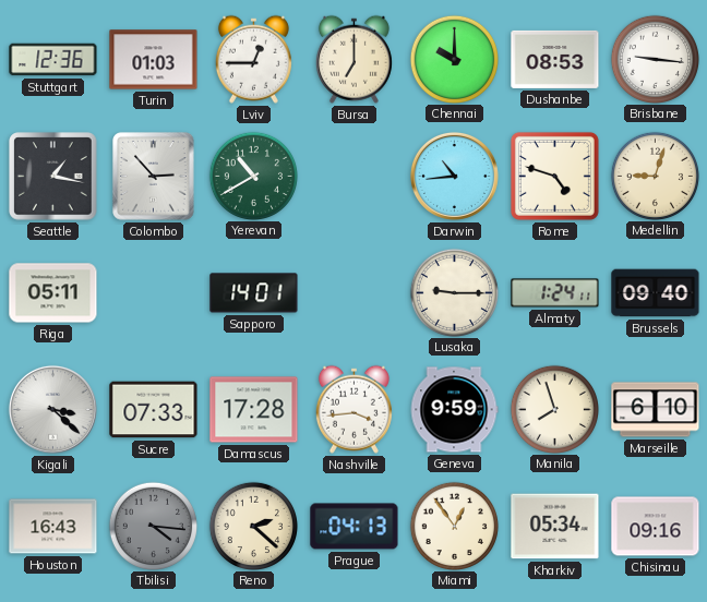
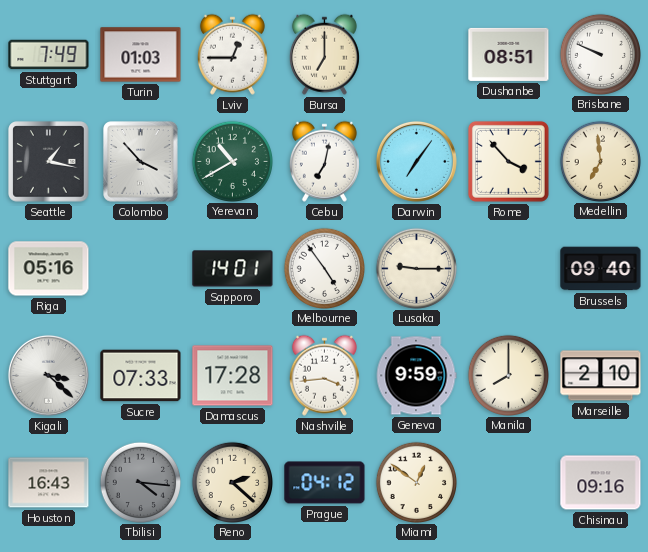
Stuttgart: 12:36 -> 7:49 (49, 55)
Chennai: 10:00 -> none (454, 59)
Dushanbe: 08:53 -> 08:51 (509, 54)
Brisbane: 9:16 -> 9:49 (600, 54)
Colombo: 2:53 -> 3:53 (141, 162)
Cebu: none -> 7:02 (324, 161)
Darwin: 10:44 -> 7:06 (416, 161)
Rome: 4:48 -> 3:53 (508, 161)
Medellin: 9:03 -> 6:59 (600, 161)
Riga: 05:11 -> 05:16 (49, 269)
Melbourne: none -> 4:54 (324, 268)
Almaty: 1:24 -> none (555, 293)
Manila: 7:57 -> 8:00 (508, 375)
Marseille: 6:10 -> 2:10 (601, 376)
Prague: 04:13 -> 04:12 (325, 483)
Miami: 12:54 -> 12:51 (416, 482)
Kharkiv: 05:34 -> none (555, 527)
